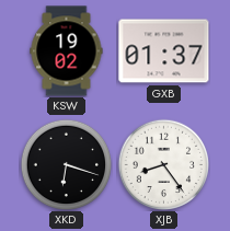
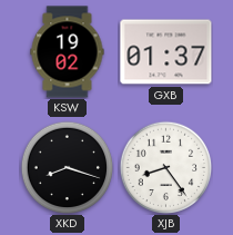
XKD: 6:18 -> 8:18 (67, 167)
